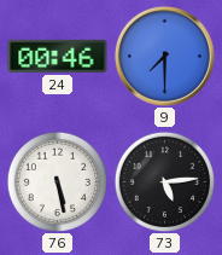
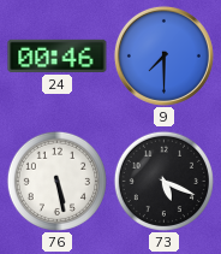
73: 5:14 -> 5:19 (163, 181)
